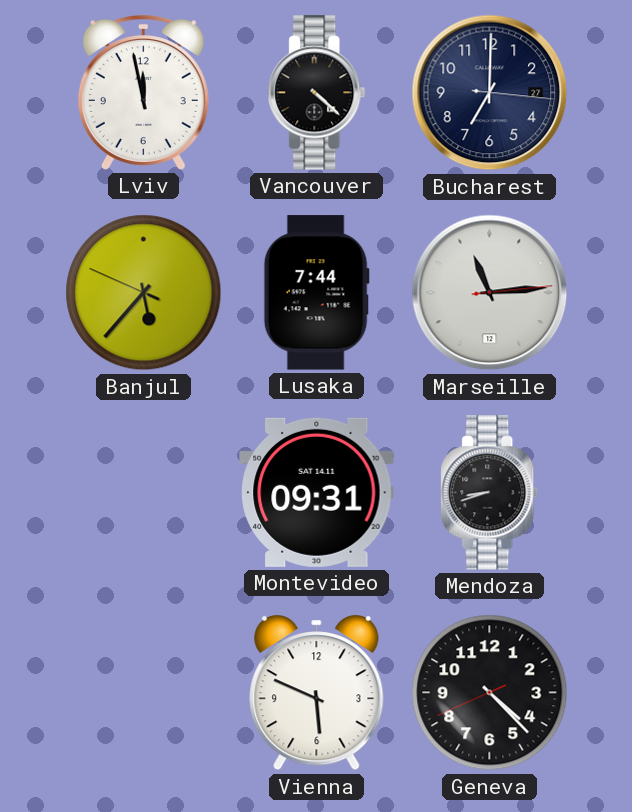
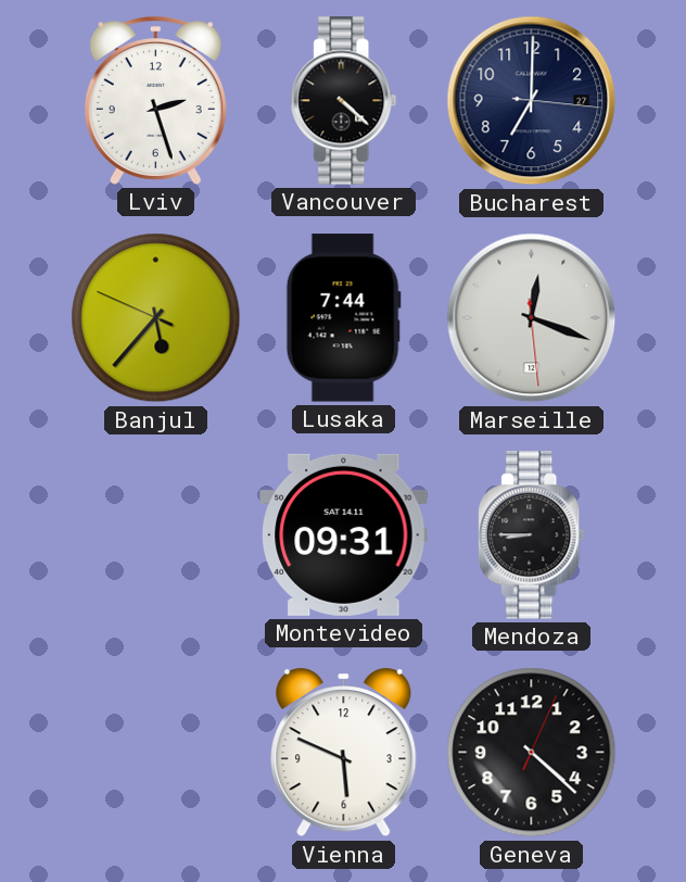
Lviv: 11:58 -> 2:27 (155, 101)
Marseille: 11:14 -> 12:18 (532, 318)
Mendoza: 8:42 -> 8:45 (532, 535)
Geneva: 4:22:41 -> 4:22:04 (532, 753)
